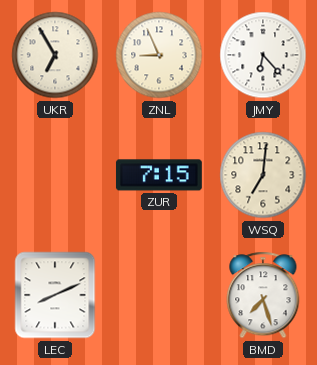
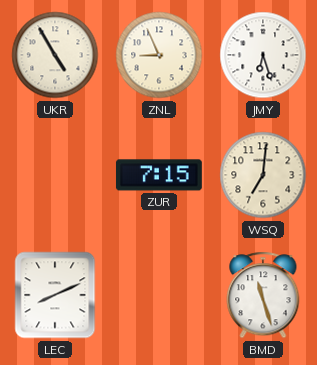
UKR: 6:55 -> 4:55 (55, 55)
JMY: 6:23 -> 6:27 (263, 55)
BMD: 7:27 -> 11:27 (263, 295)
